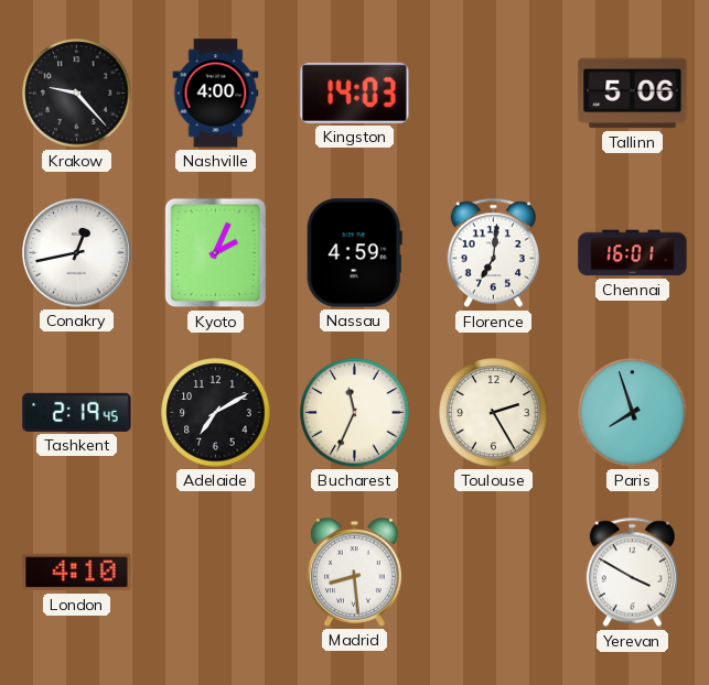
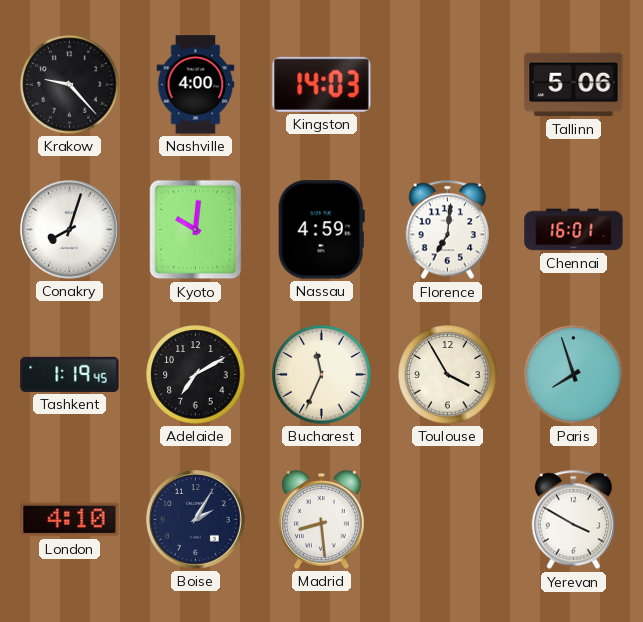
Conakry: 12:43 -> 8:03 (70, 230)
Kyoto: 2:04 -> 10:01 (196, 230)
Tashkent: 2:19 -> 1:19 (70, 374)
Toulouse: 2:25 -> 3:55 (448, 375)
Boise: none -> 2:05 (196, 520)
